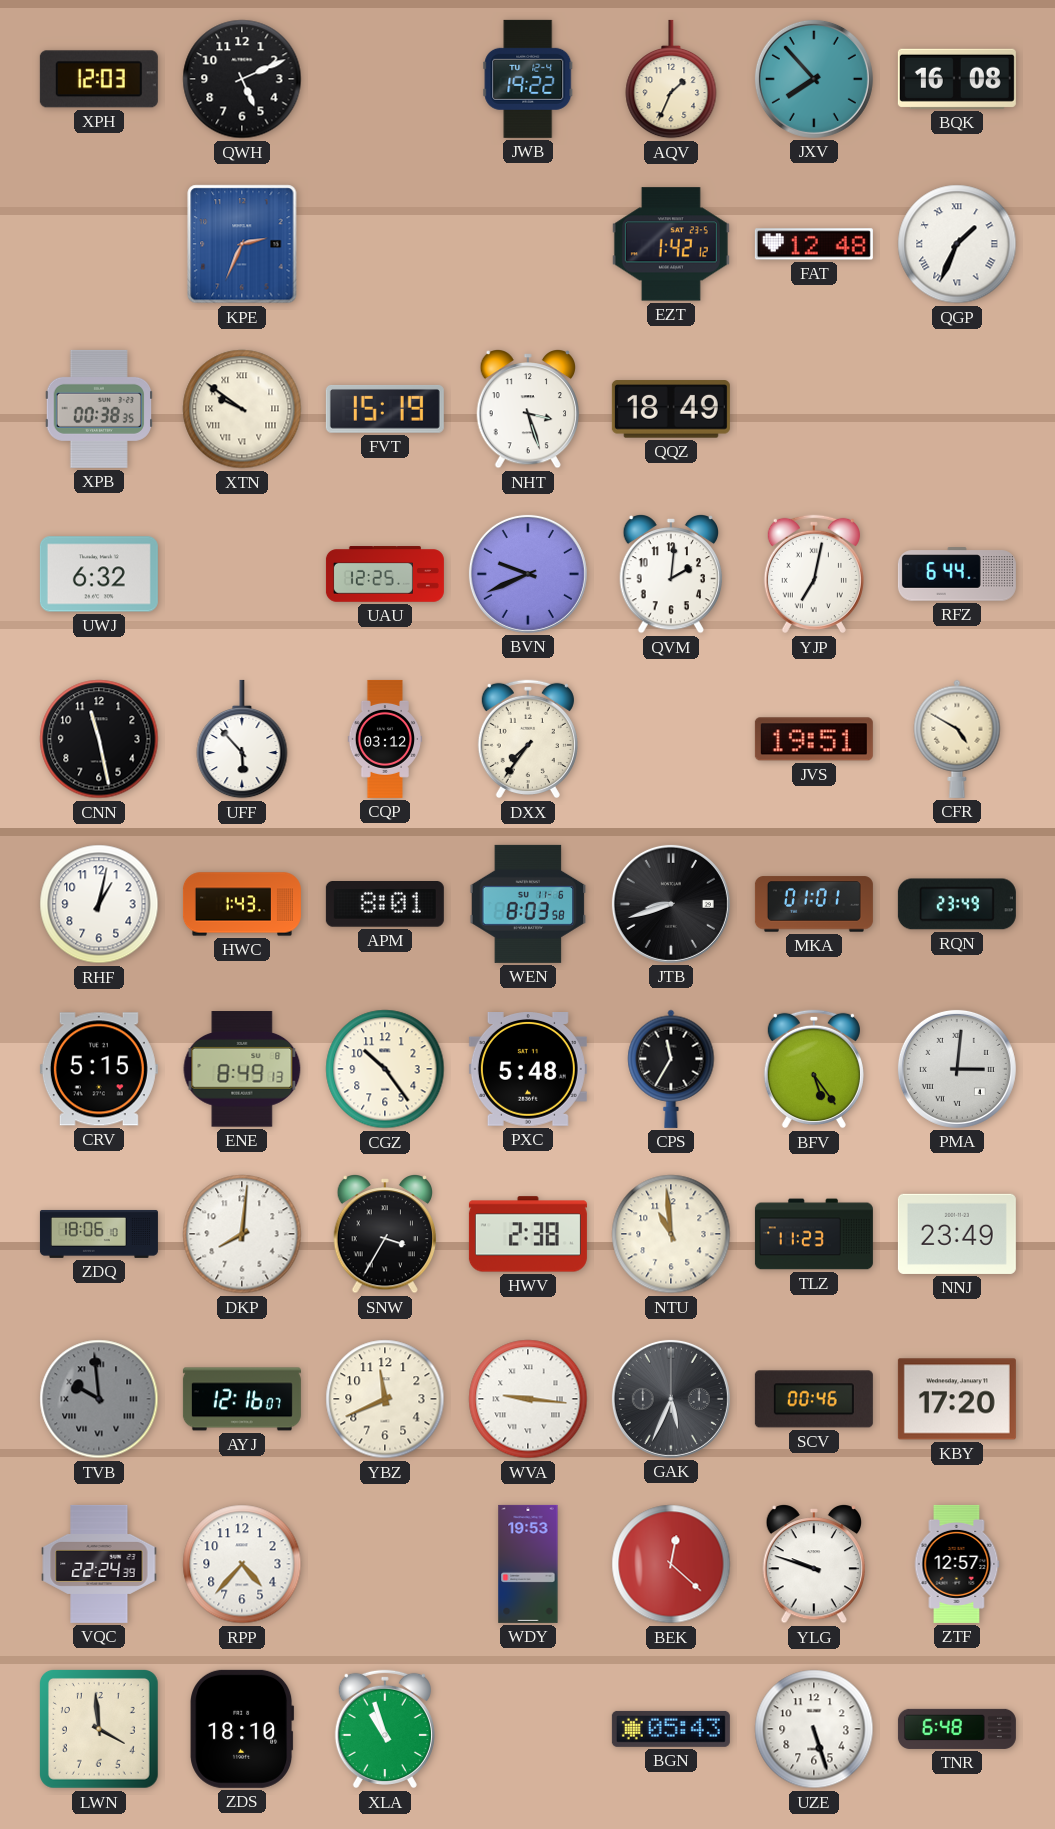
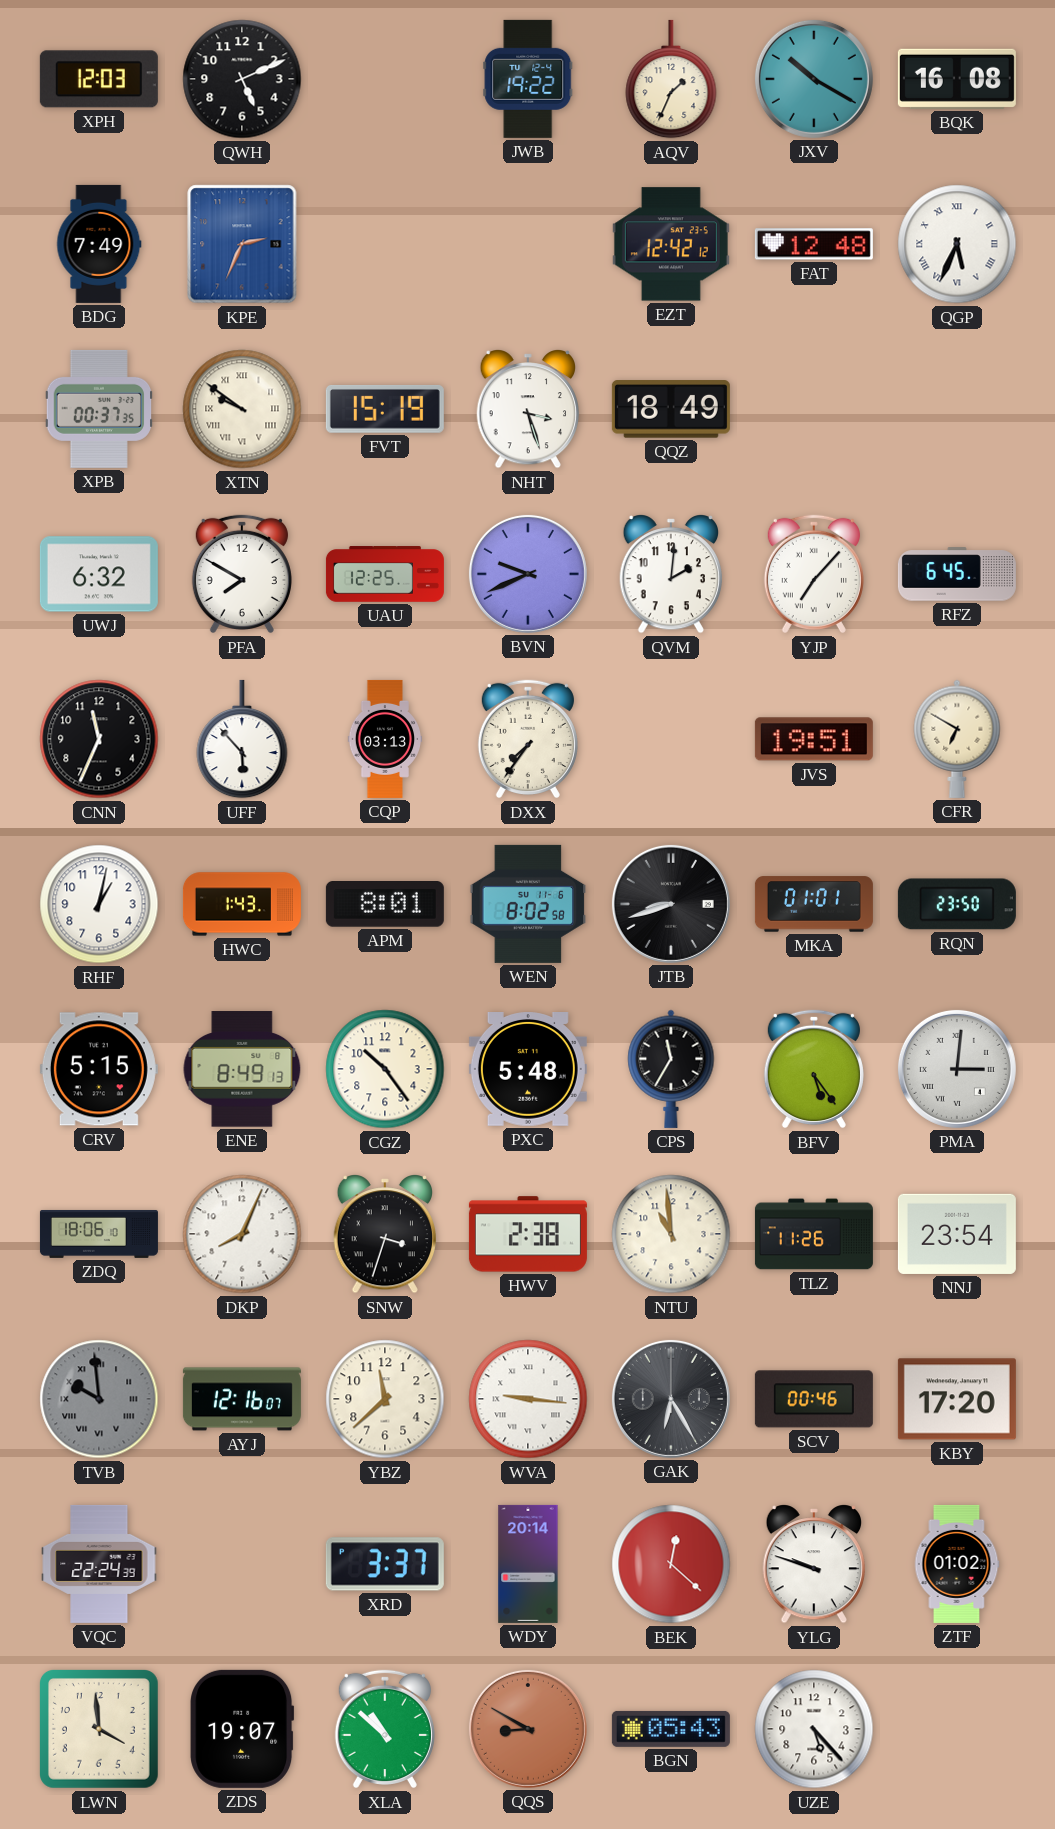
JXV: 7:53 -> 10:20 (814, 79)
BDG: none -> 7:49 (99, 244)
EZT: 1:42 -> 12:42 (671, 244)
QGP: 1:34 -> 5:34 (957, 244)
XPB: 00:38 -> 00:37 (99, 409)
PFA: none -> 7:50 (242, 574)
YJP: 7:02 -> 7:07 (814, 574)
RFZ: 6:44 -> 6:45 (957, 574)
CNN: 11:28 -> 11:34 (99, 739)
CQP: 03:12 -> 03:13 (385, 739)
CFR: 4:50 -> 6:50 (957, 739)
WEN: 8:03 -> 8:02 (528, 904)
RQN: 23:49 -> 23:50 (957, 904)
DKP: 8:01 -> 8:04 (242, 1234)
SNW: 3:35 -> 3:33 (384, 1235)
TLZ: 11:23 -> 11:26 (814, 1234)
NNJ: 23:49 -> 23:54 (957, 1234)
YBZ: 11:41 -> 11:38 (385, 1399)
GAK: 5:34 -> 6:25 (671, 1399)
RPP: 4:37 -> none (242, 1564)
XRD: none -> 3:37 (385, 1564)
WDY: 19:53 -> 20:14 (528, 1564)
ZTF: 12:57 -> 01:02 (957, 1564)
ZDS: 18:10 -> 19:07 (242, 1729)
XLA: 10:57 -> 10:52 (385, 1729)
QQS: none -> 8:50 (528, 1729)
UZE: 5:27 -> 5:23 (814, 1729)
TNR: 6:48 -> none (957, 1729)
